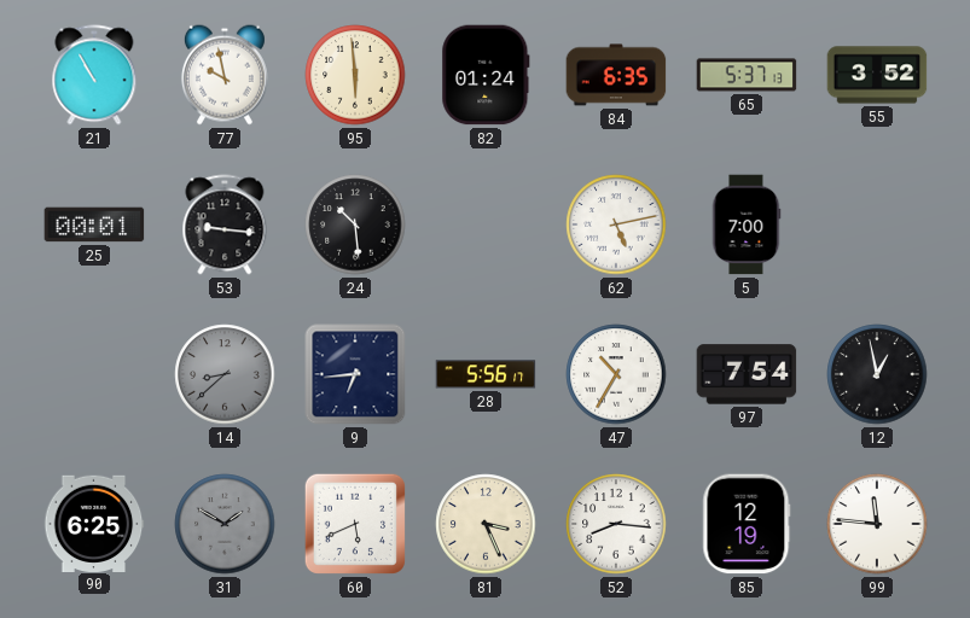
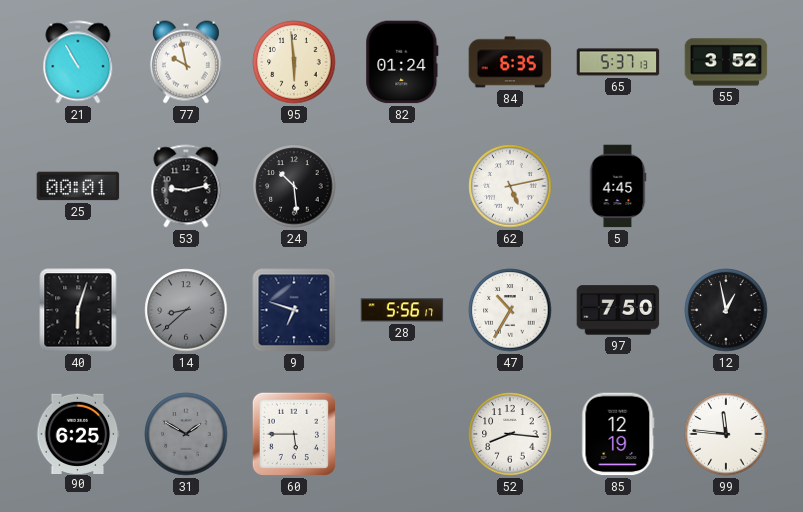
53: 9:16 -> 9:13 (186, 186)
5: 7:00 -> 4:45 (618, 186)
40: none -> 6:03 (78, 310)
9: 6:44 -> 6:48 (294, 310)
97: 7:54 -> 7:50 (618, 310)
60: 5:41 -> 5:45 (294, 434)
81: 3:26 -> none (486, 524)
